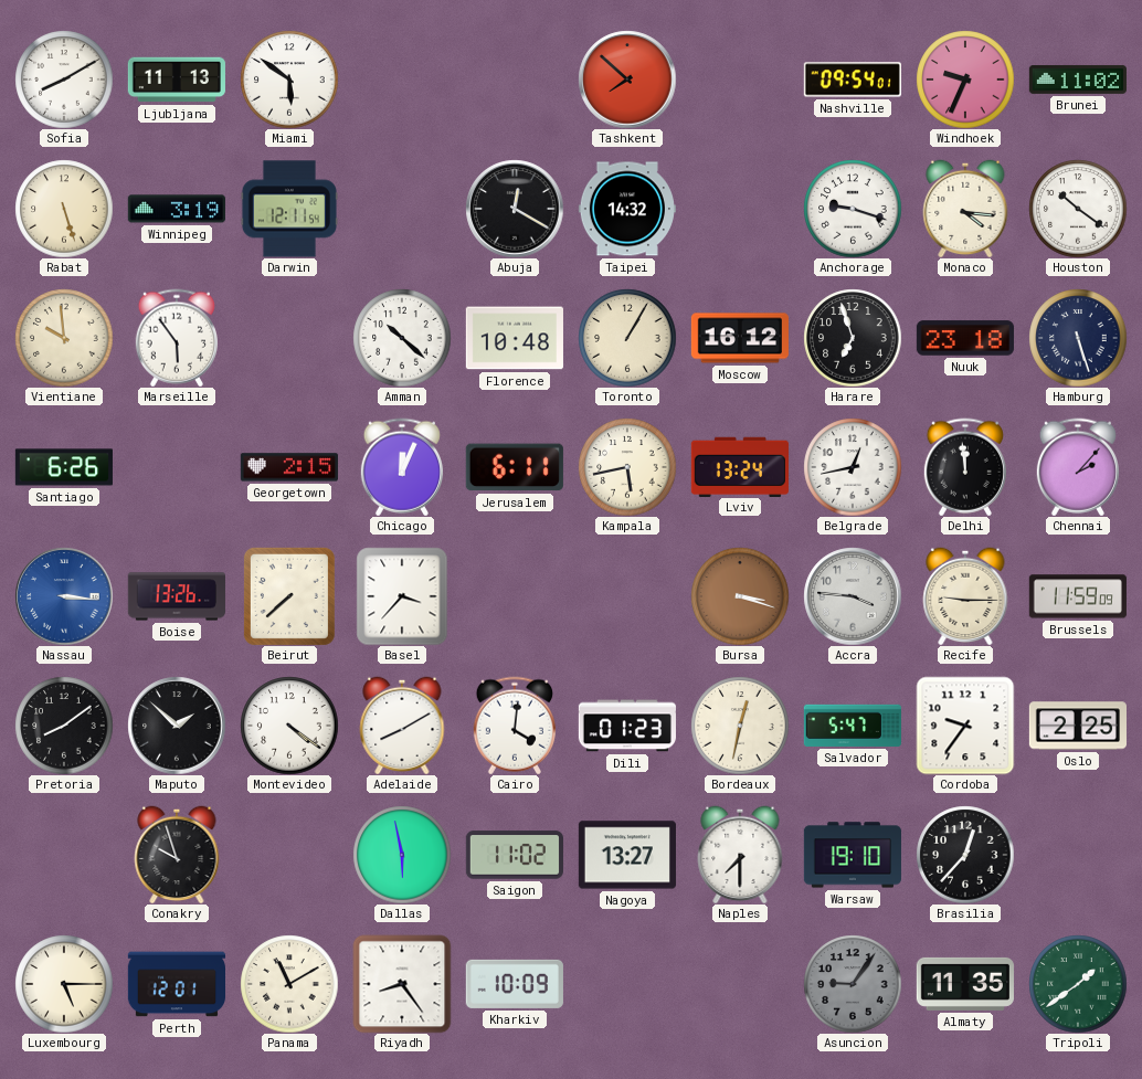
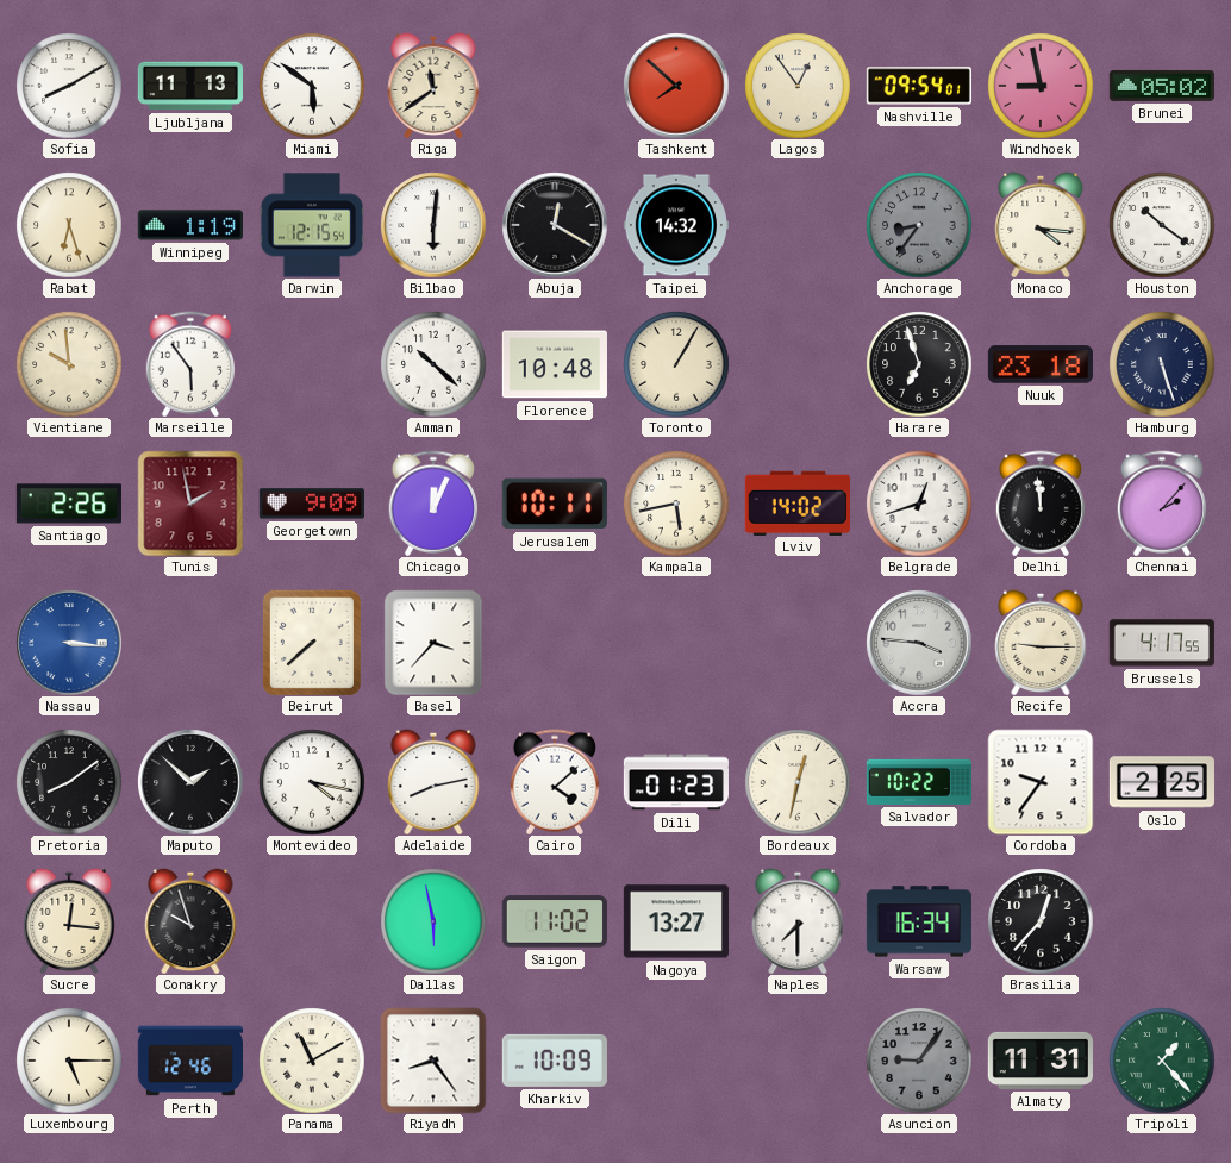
Riga: none -> 11:39 (433, 86)
Lagos: none -> 12:54 (798, 86)
Windhoek: 9:34 -> 8:58 (1041, 86)
Brunei: 11:02 -> 05:02 (1162, 86)
Rabat: 5:27 -> 6:27 (69, 225)
Winnipeg: 3:19 -> 1:19 (190, 225)
Darwin: 12:11 -> 12:15 (312, 225)
Bilbao: none -> 6:01 (433, 225)
Anchorage: 9:18 -> 8:36 (919, 225)
Anchorage dial: white -> grey (919, 225)
Moscow: 16:12 -> none (740, 338)
Santiago: 6:26 -> 2:26 (69, 504)
Tunis: none -> 1:58 (190, 504)
Georgetown: 2:15 -> 9:09 (312, 504)
Jerusalem: 6:11 -> 10:11 (555, 504)
Lviv: 13:24 -> 14:02 (798, 502)
Belgrade: 12:43 -> 12:42 (919, 504)
Boise: 13:26 -> none (177, 596)
Bursa: 3:18 -> none (740, 596)
Brussels: 11:59 -> 4:17 (1162, 643)
Montevideo: 4:21 -> 4:17 (312, 782)
Adelaide: 8:10 -> 8:13 (433, 782)
Cairo: 4:01 -> 4:08 (555, 782)
Salvador: 5:47 -> 10:22 (919, 782)
Sucre: none -> 12:16 (69, 921)
Warsaw: 19:10 -> 16:34 (919, 921)
Perth: 12:01 -> 12:46 (189, 1061)
Almaty: 11:35 -> 11:31 (1041, 1061)
Tripoli: 1:39 -> 1:23 (1162, 1061)
